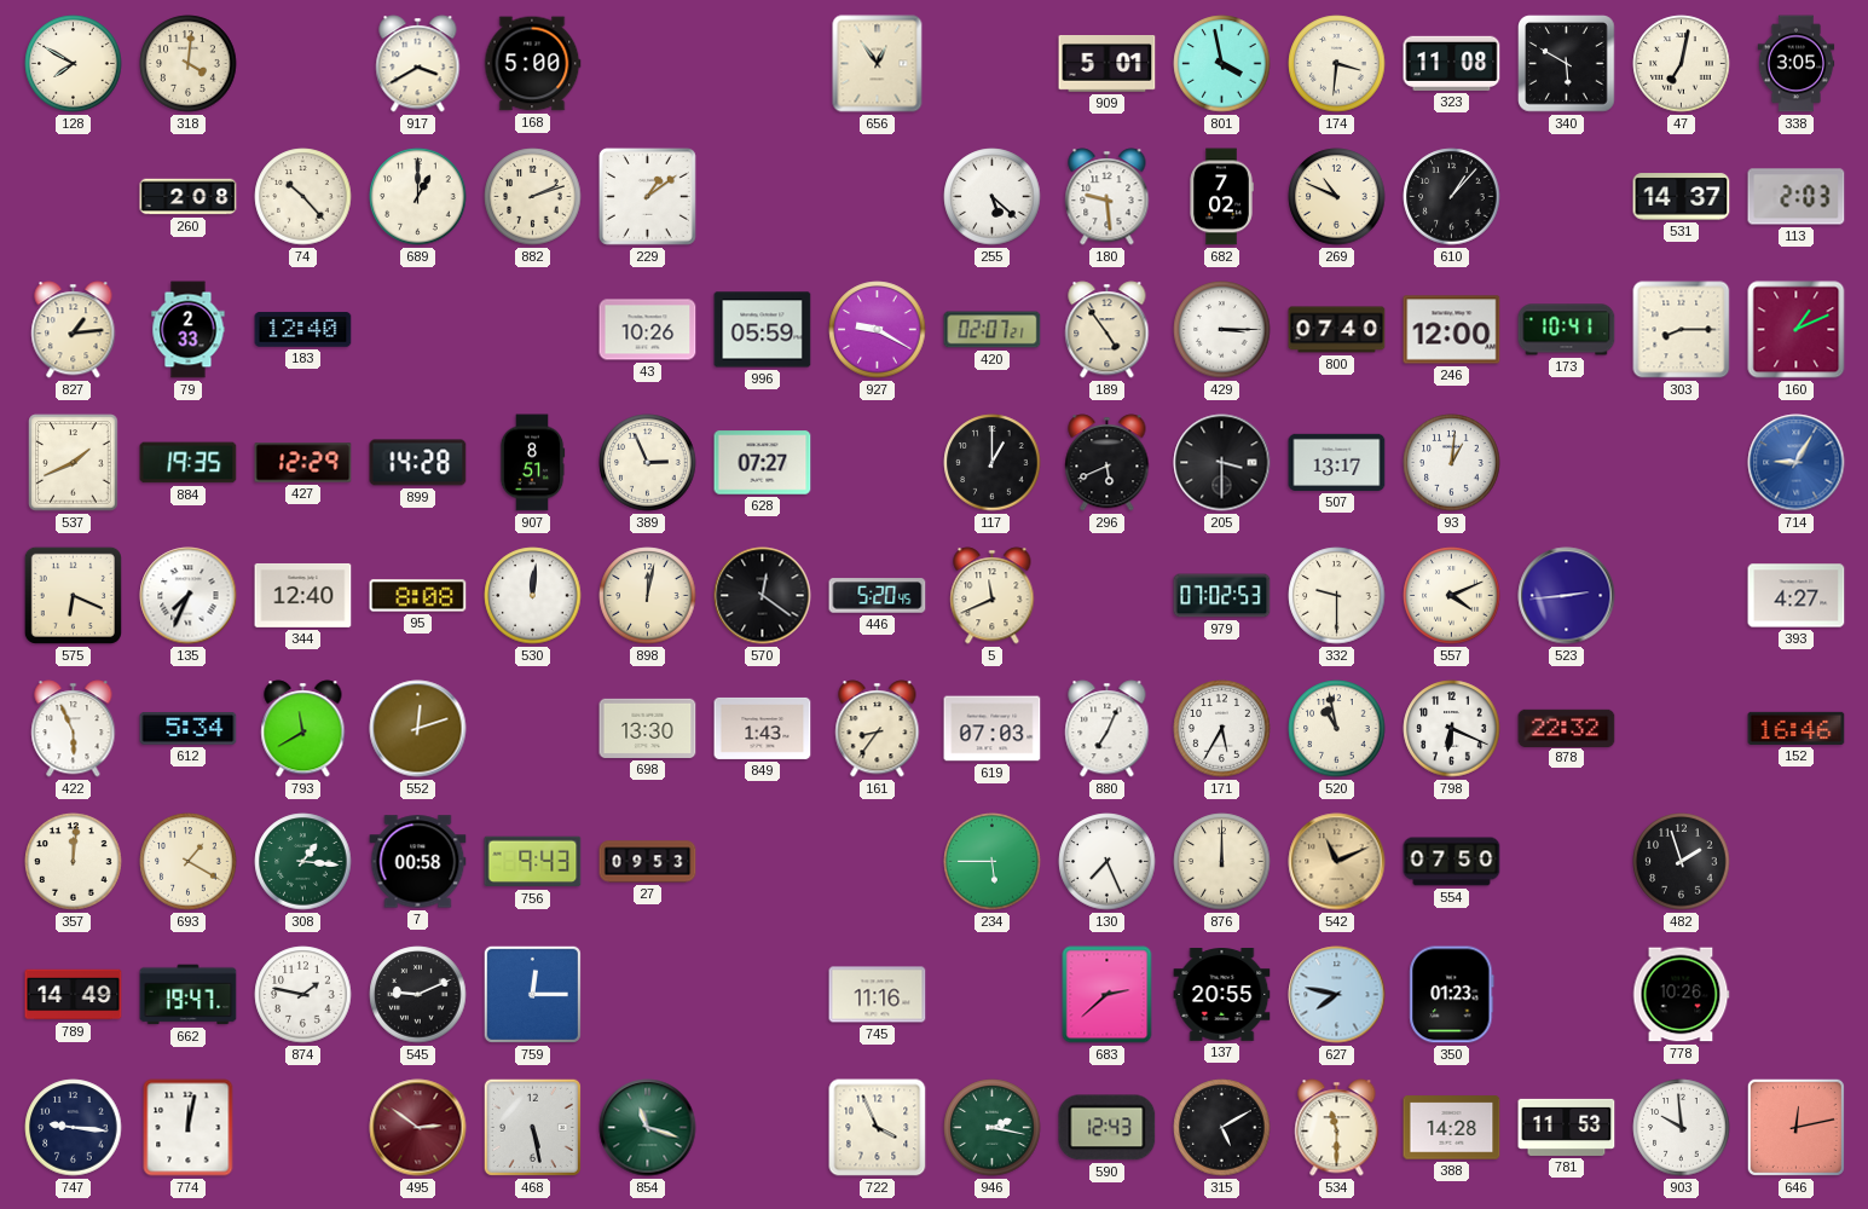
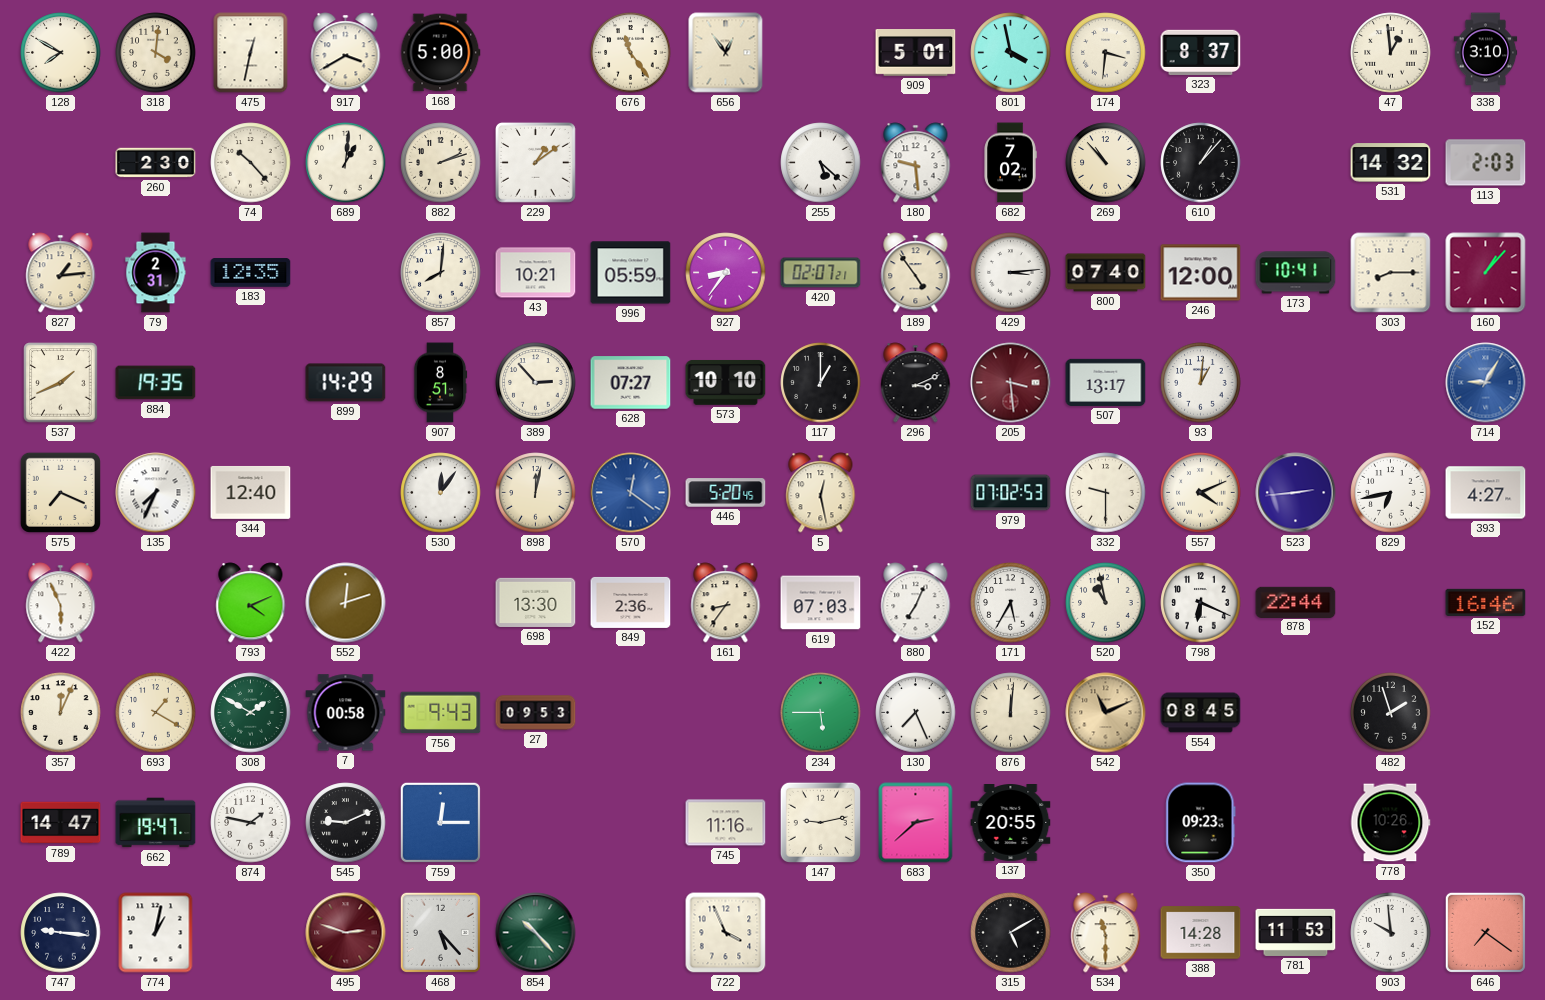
475: none -> 12:32 (251, 53)
676: none -> 11:24 (631, 53)
323: 11:08 -> 8:37 (1201, 52)
340: 5:50 -> none (1567, 64)
47: 7:02 -> 12:59 (1391, 53)
338: 3:05 -> 3:10 (1486, 53)
260: 2:08 -> 2:30 (156, 163)
689: 1:00 -> 1:01 (346, 163)
269: 10:49 -> 10:53 (1106, 163)
531: 14:37 -> 14:32 (1391, 163)
79: 2:33 -> 2:31 (156, 273)
183: 12:40 -> 12:35 (251, 273)
857: none -> 8:01 (441, 273)
43: 10:26 -> 10:21 (536, 273)
927: 9:20 -> 8:36 (726, 273)
429: 3:15 -> 3:14 (1011, 273)
160: 1:11 -> 1:07 (1486, 273)
427: 12:29 -> none (303, 463)
899: 14:28 -> 14:29 (346, 383)
389: 2:56 -> 2:53 (536, 383)
573: none -> 10:10 (726, 383)
296: 5:41 -> 3:11 (916, 383)
205: 3:30 -> 3:29 (1011, 383)
205 dial: black -> burgundy (1011, 383)
575: 6:19 -> 7:19 (60, 492)
95: 8:08 -> none (418, 596)
530: 12:01 -> 12:06 (441, 493)
570 dial: black -> blue (631, 493)
5: 11:41 -> 12:28 (821, 493)
829: none -> 6:43 (1391, 493)
612: 5:34 -> none (189, 729)
793: 11:40 -> 4:11 (251, 603)
849: 1:43 -> 2:36 (631, 602)
878: 22:32 -> 22:44 (1296, 602)
357: 12:01 -> 12:04 (61, 713)
308: 1:16 -> 1:50 (251, 713)
876: 12:00 -> 12:01 (1011, 713)
554: 07:50 -> 08:45 (1201, 713)
789: 14:49 -> 14:47 (61, 823)
147: none -> 9:13 (820, 822)
627: 7:47 -> none (1337, 995)
350: 01:23 -> 09:23 (1201, 823)
774: 12:02 -> 1:02 (156, 933)
495: 2:51 -> 2:48 (346, 933)
468: 5:28 -> 5:23 (440, 932)
854: 11:18 -> 10:23 (536, 933)
946: 2:17 -> none (993, 1128)
590: 12:43 -> none (1108, 1128)
646: 12:13 -> 7:21 (1485, 932)
